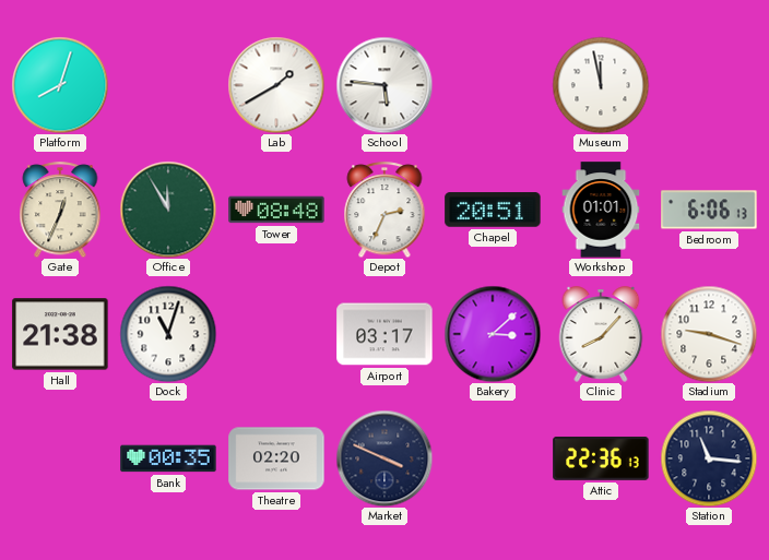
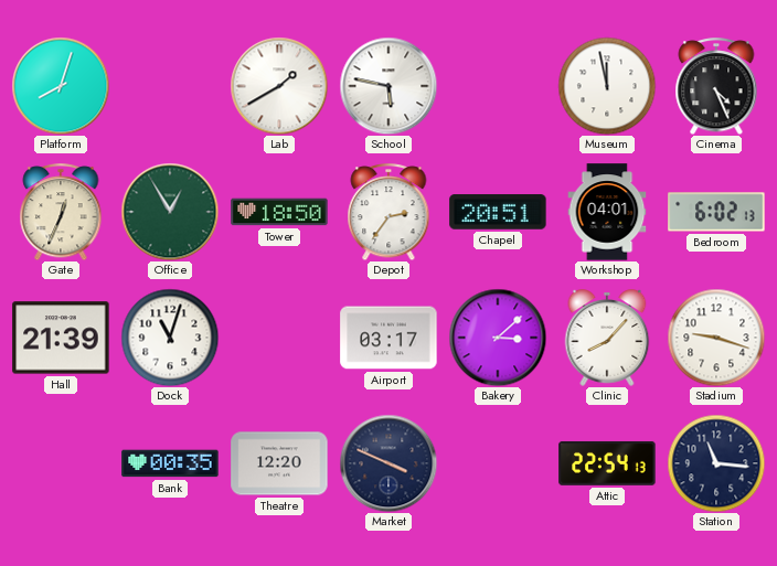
School: 5:46 -> 5:47 (388, 86)
Cinema: none -> 4:26 (716, 86)
Office: 11:55 -> 12:55 (170, 212)
Tower: 08:48 -> 18:50 (279, 212)
Depot: 2:34 -> 2:36 (388, 212)
Workshop: 01:01 -> 04:01 (607, 212)
Bedroom: 6:06 -> 6:02 (716, 212)
Hall: 21:38 -> 21:39 (61, 338)
Theatre: 02:20 -> 12:20 (279, 463)
Attic: 22:36 -> 22:54 (607, 463)
